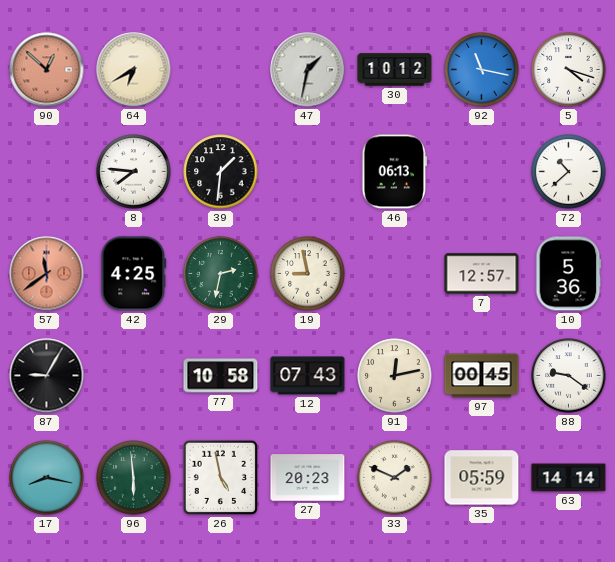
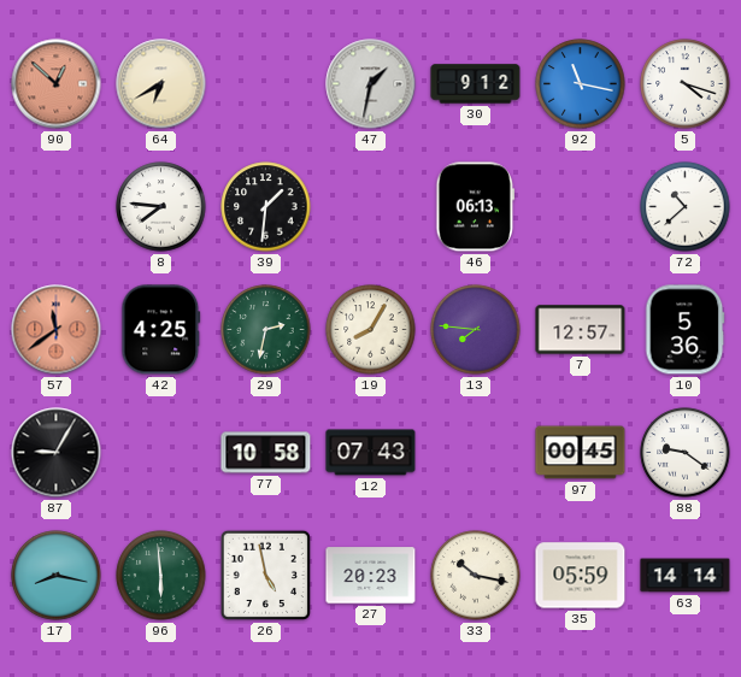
30: 10:12 -> 9:12 (476, 84)
19: 8:58 -> 8:05 (371, 330)
13: none -> 7:46 (476, 330)
91: 12:13 -> none (395, 376)
33: 1:49 -> 10:17 (476, 576)
